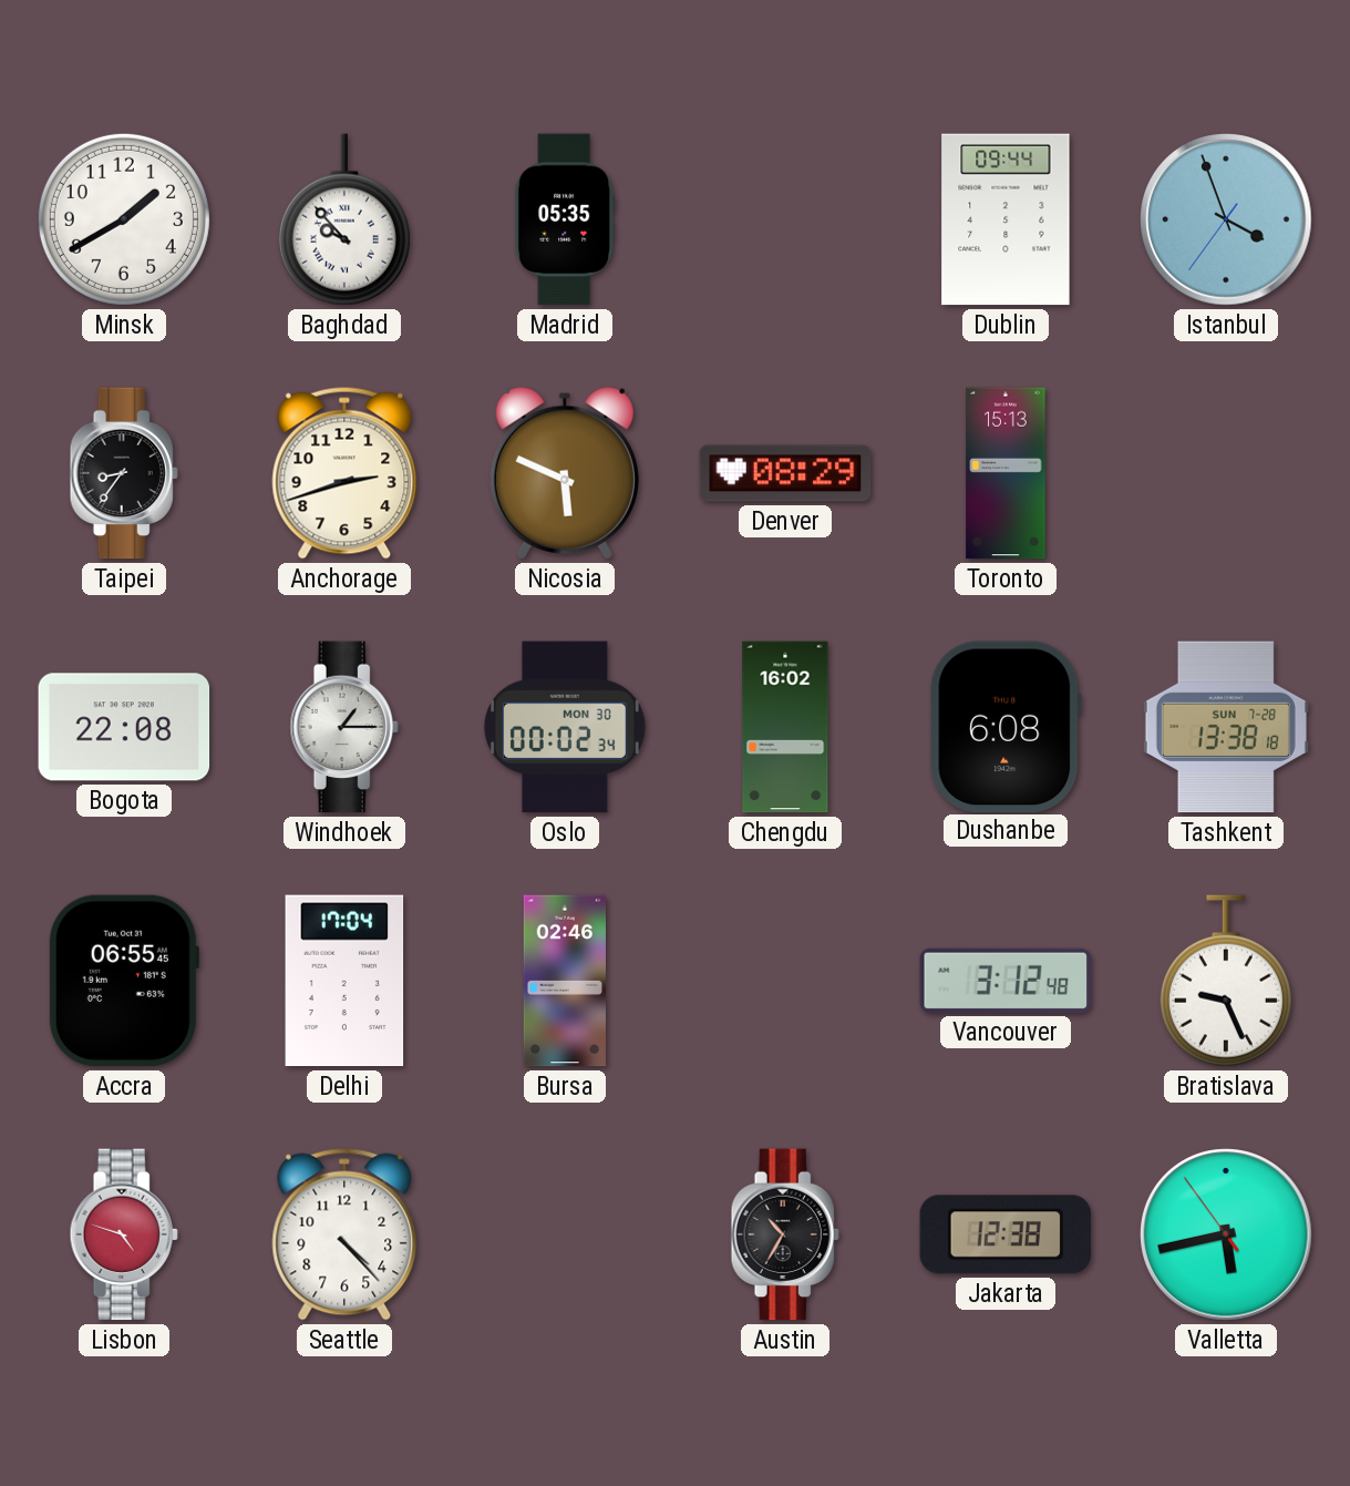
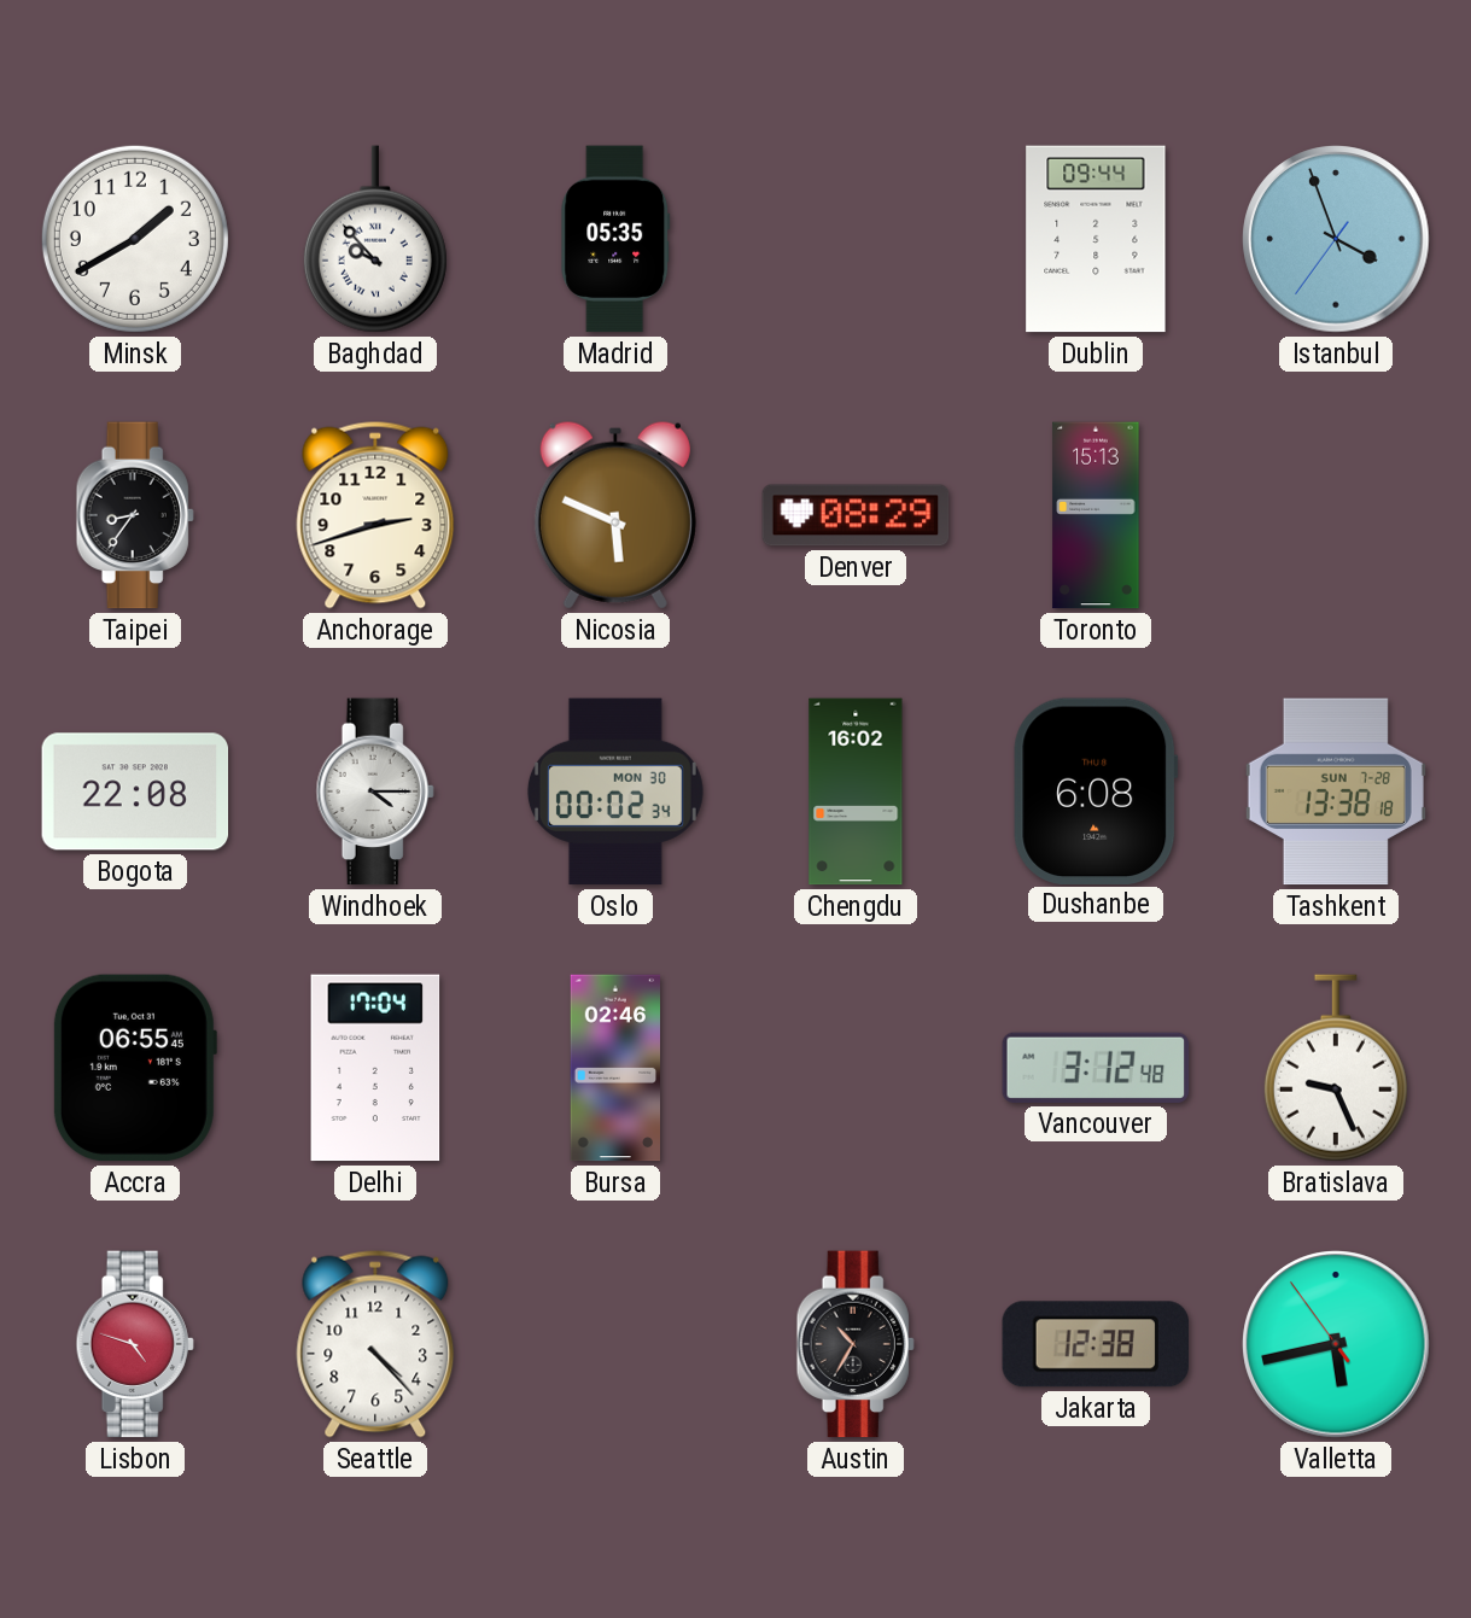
Windhoek: 1:15 -> 4:15 (375, 792)
